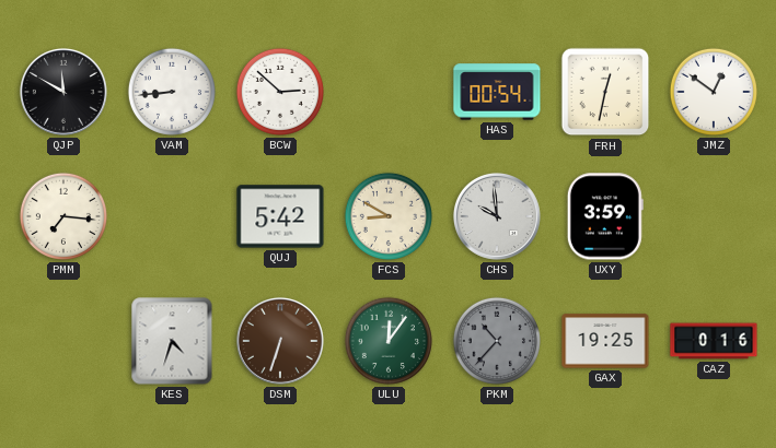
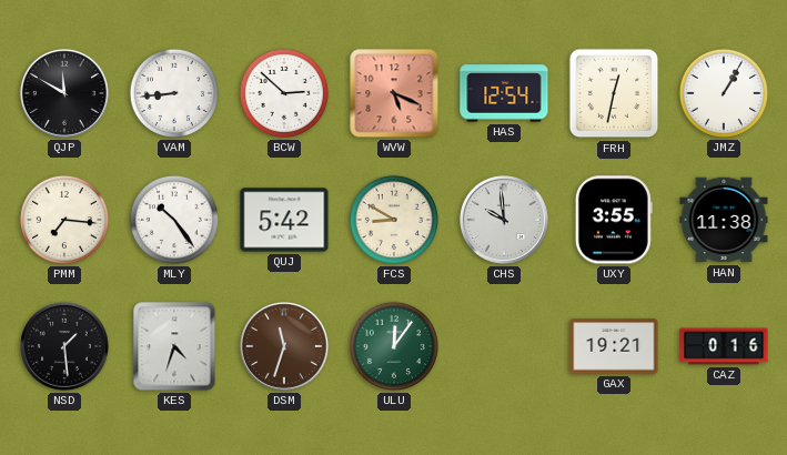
WVW: none -> 5:19 (394, 93)
HAS: 00:54 -> 12:54 (504, 93)
JMZ: 12:51 -> 1:05 (724, 93)
MLY: none -> 10:24 (174, 220)
UXY: 3:59 -> 3:55 (614, 220)
HAN: none -> 11:38 (724, 220)
NSD: none -> 1:29 (64, 346)
DSM: 6:33 -> 11:33 (284, 346)
PKM: 10:37 -> none (497, 341)
GAX: 19:25 -> 19:21 (614, 346)
